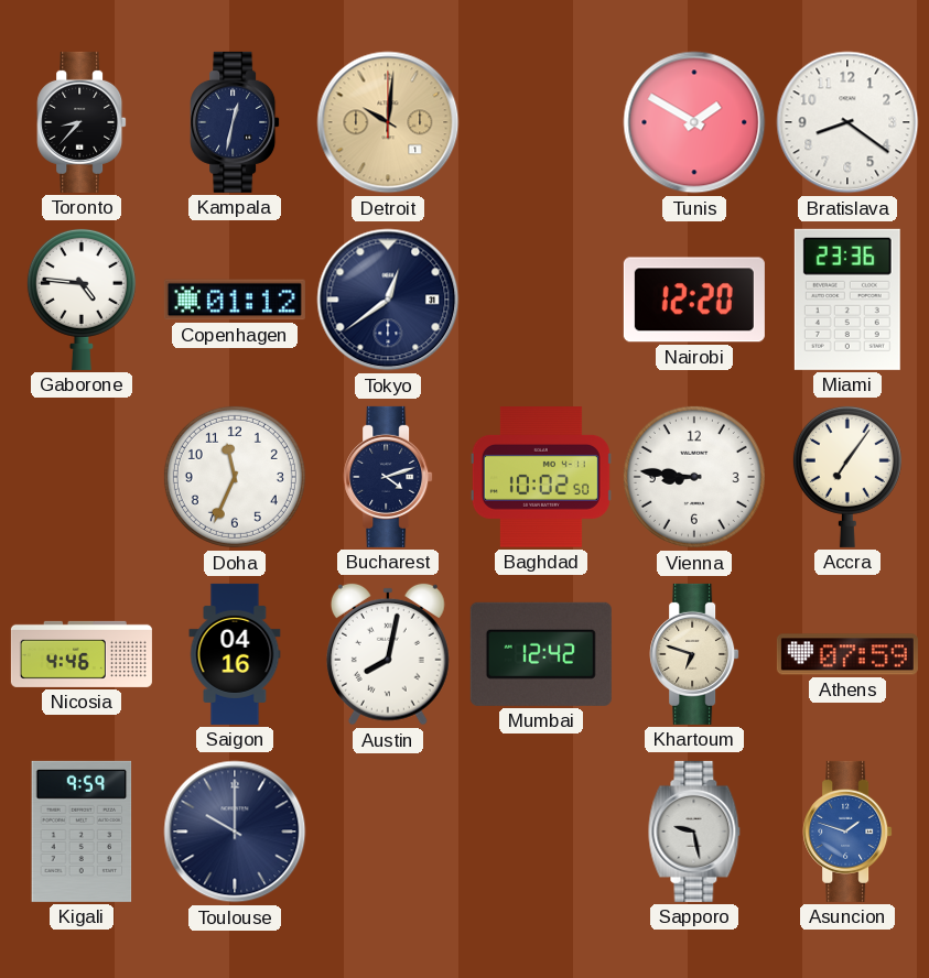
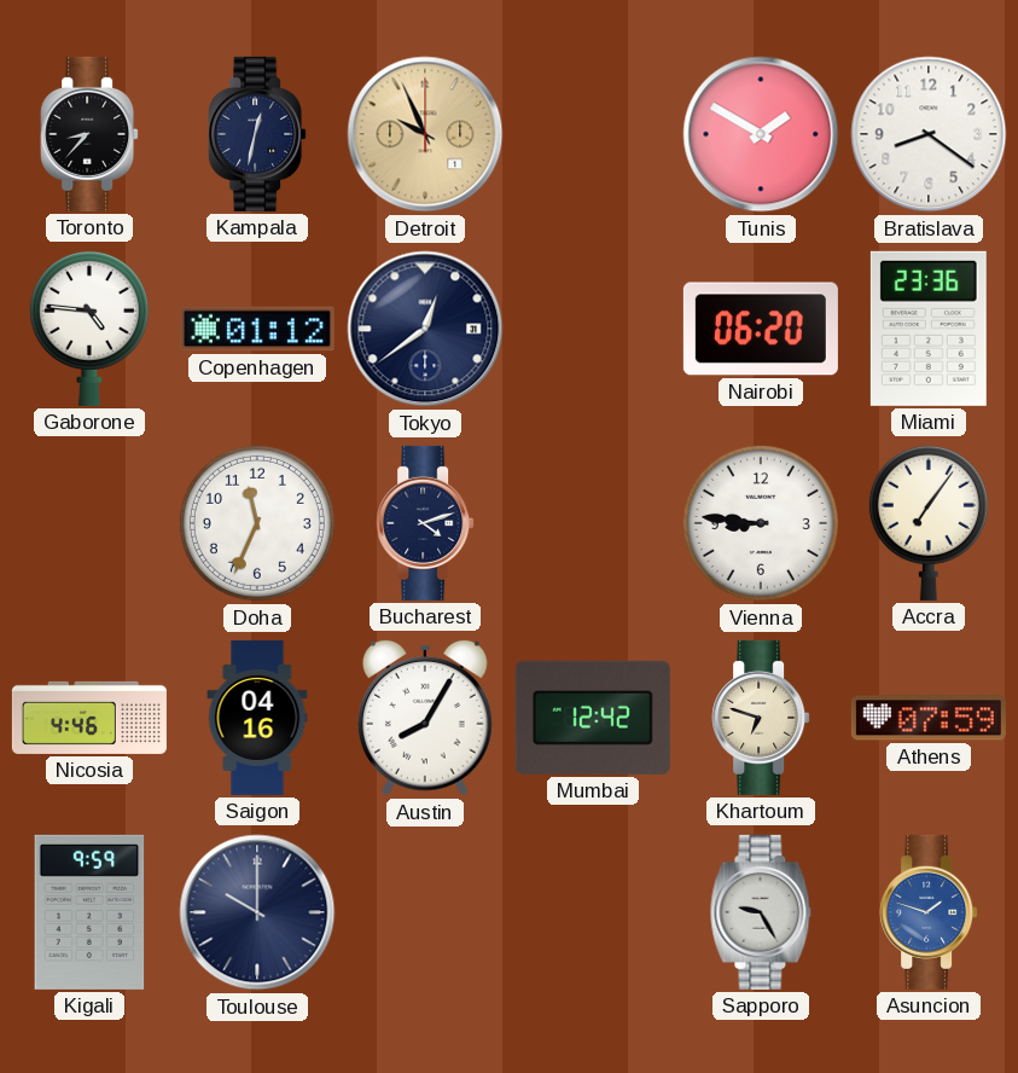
Detroit: 10:01 -> 9:56 (425, 134)
Nairobi: 12:20 -> 06:20 (761, 329)
Baghdad: 10:02 -> none (541, 478)
Austin: 8:02 -> 8:05 (425, 718)
Sapporo: 9:28 -> 9:25 (761, 912)
